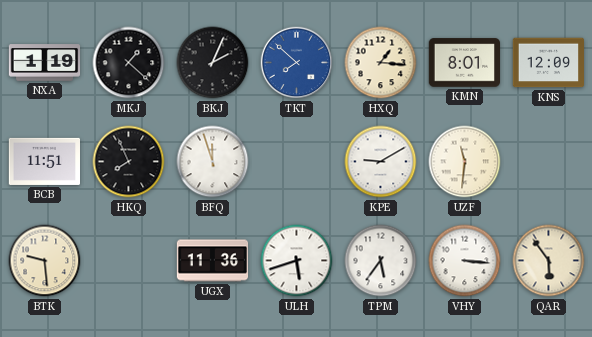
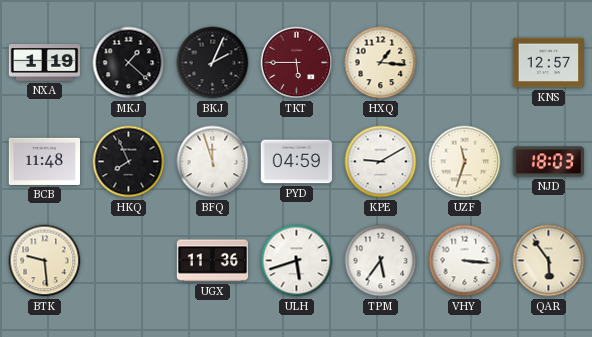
TKT: 7:52 -> 5:45 (297, 63)
TKT dial: blue -> burgundy (297, 63)
KMN: 8:01 -> none (465, 63)
KNS: 12:09 -> 12:57 (549, 63)
BCB: 11:51 -> 11:48 (44, 161)
PYD: none -> 04:59 (297, 162)
UZF: 11:31 -> 11:33 (465, 162)
NJD: none -> 18:03 (549, 162)
